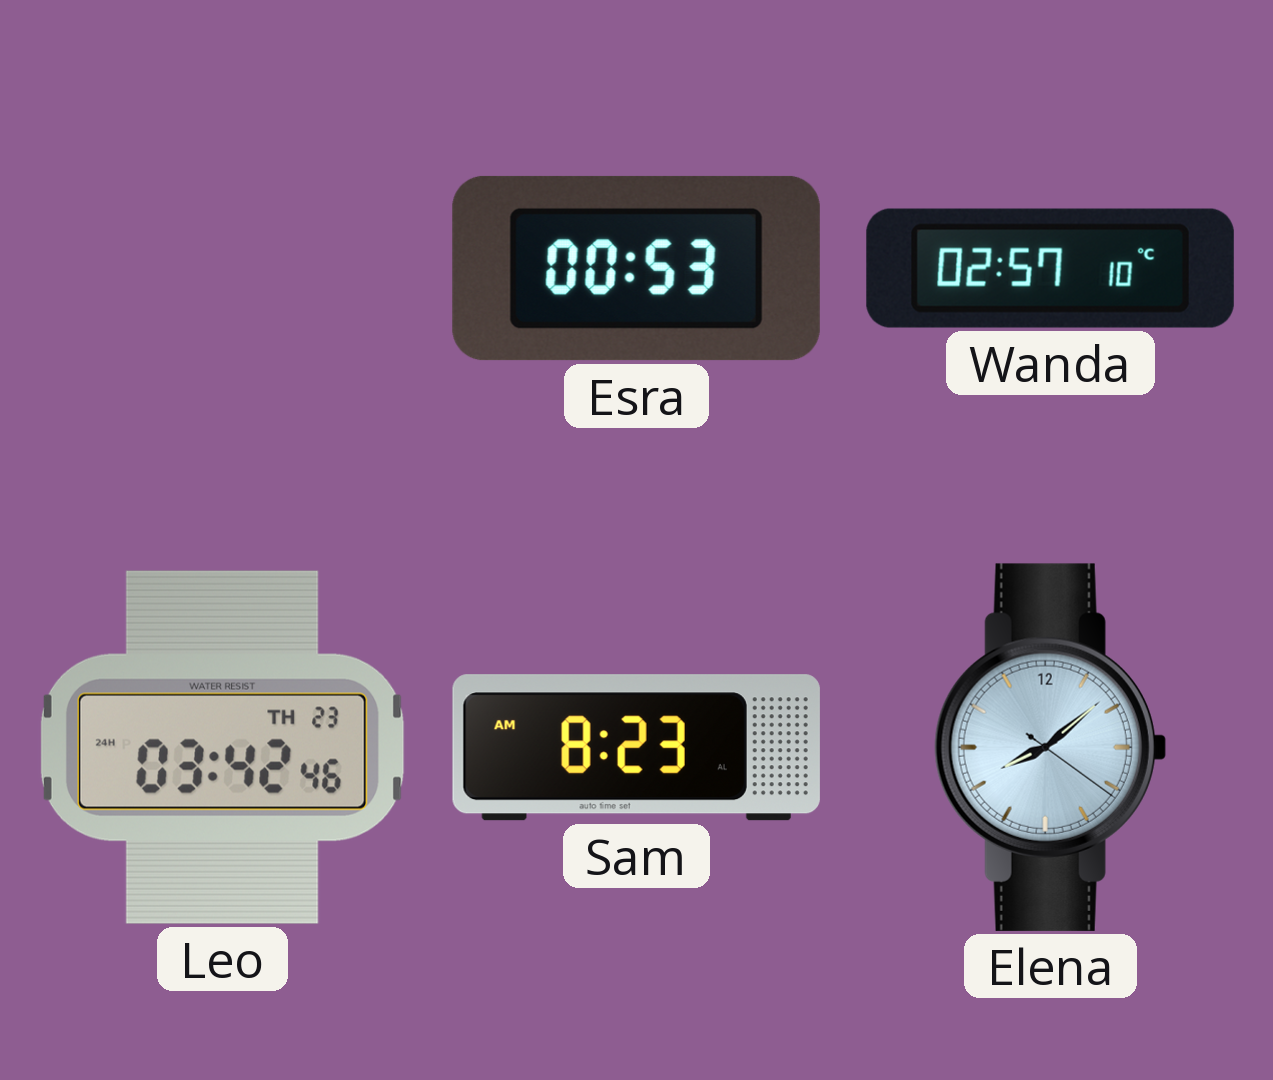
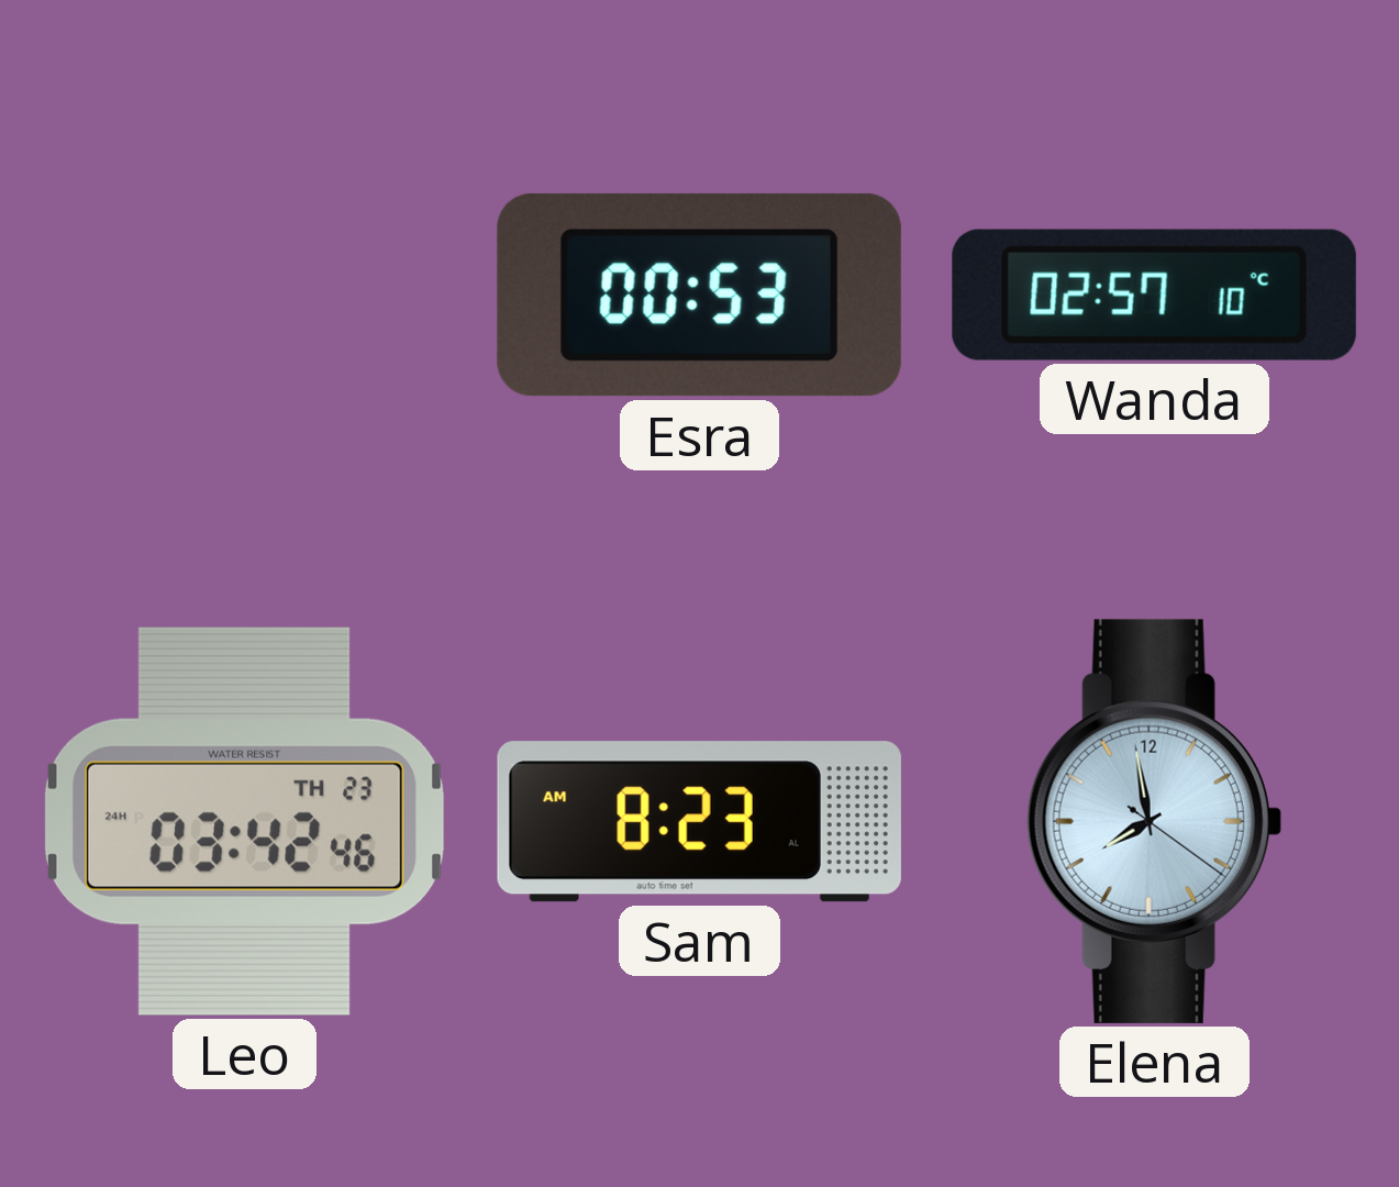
Elena: 8:08 -> 7:58 (1154, 821)
